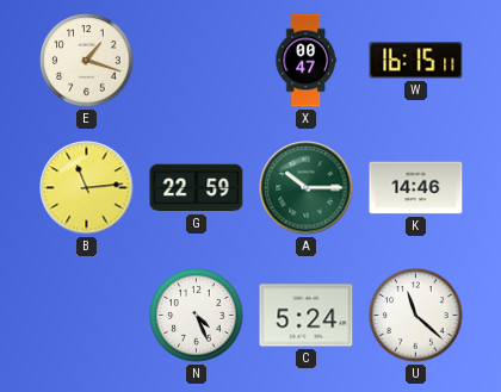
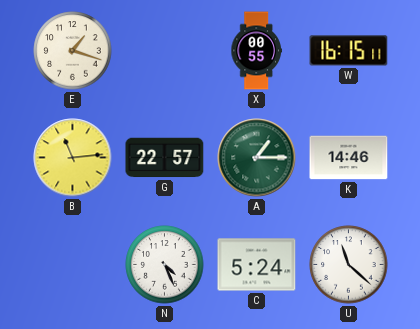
X: 00:47 -> 00:55 (256, 51)
G: 22:59 -> 22:57 (165, 158)
A: 10:15 -> 1:15 (257, 158)
